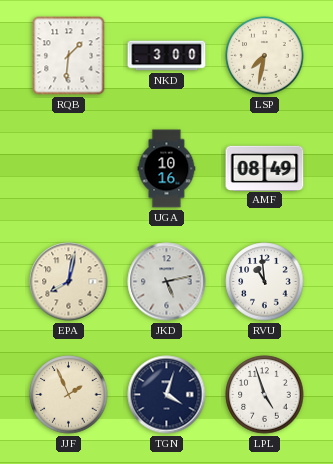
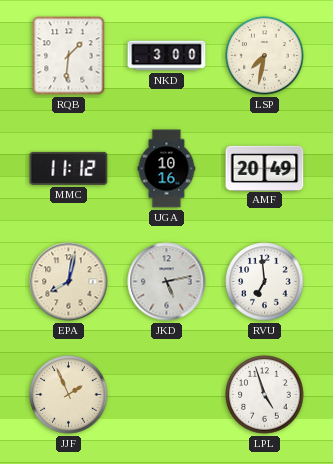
MMC: none -> 11:12 (69, 168)
AMF: 08:49 -> 20:49 (265, 168)
RVU: 10:59 -> 6:59 (265, 282)
TGN: 4:03 -> none (167, 395)
